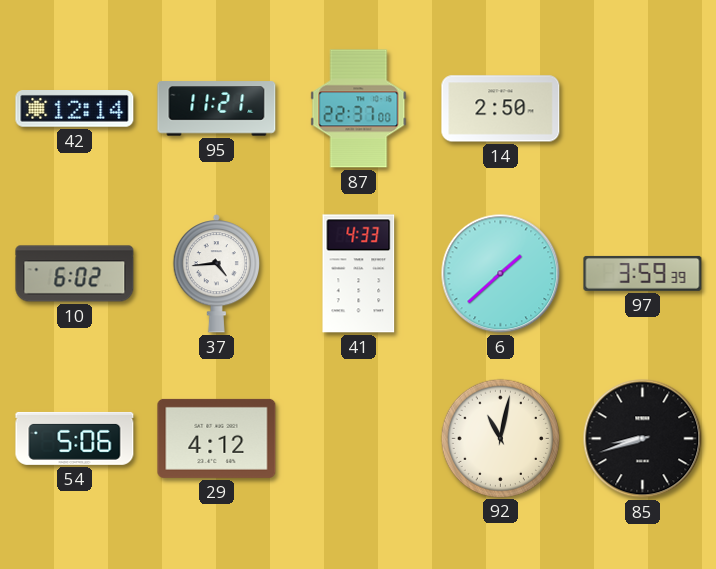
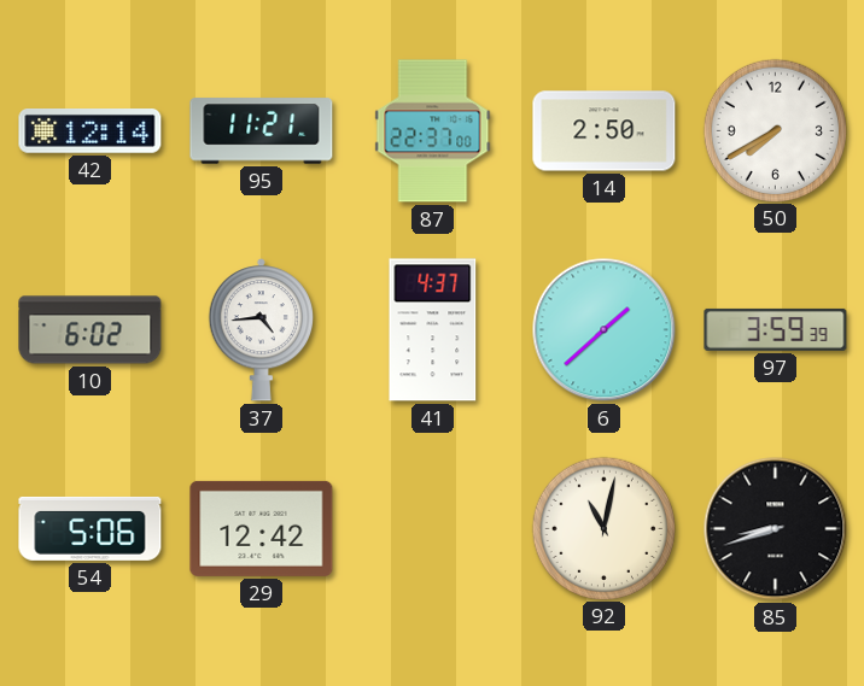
50: none -> 7:40 (775, 130)
41: 4:33 -> 4:37 (433, 330)
29: 4:12 -> 12:42 (262, 528)
